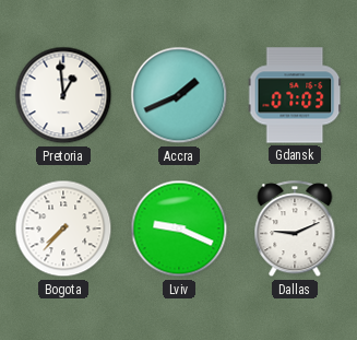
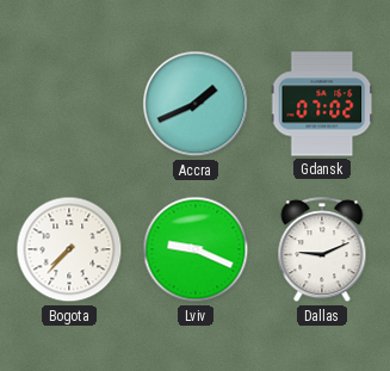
Pretoria: 12:59 -> none (63, 95)
Gdansk: 07:03 -> 07:02 (322, 104)
